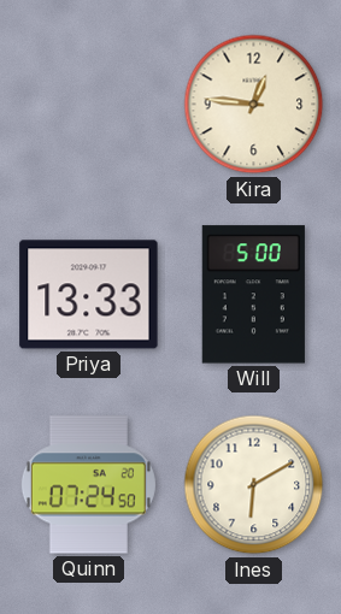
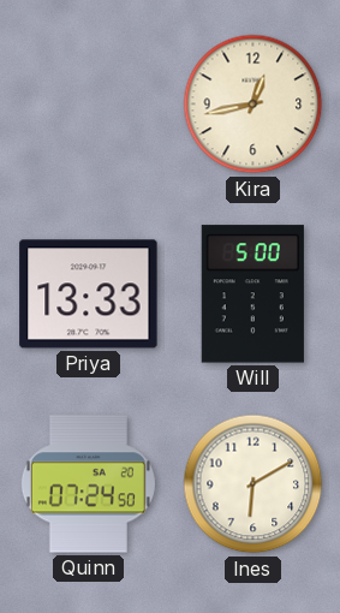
Kira: 12:46 -> 12:43 (253, 105)
